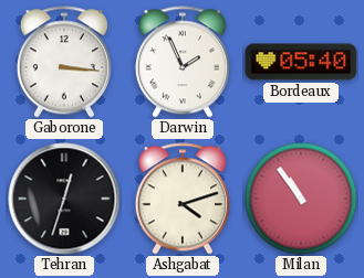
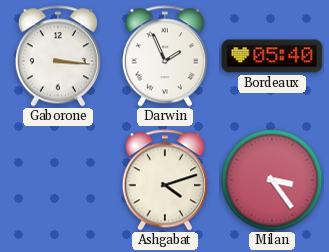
Tehran: 12:33 -> none (64, 199)
Milan: 10:54 -> 3:24 (272, 180)
